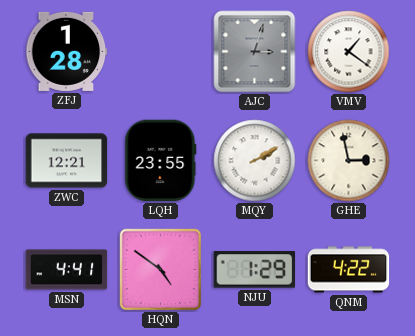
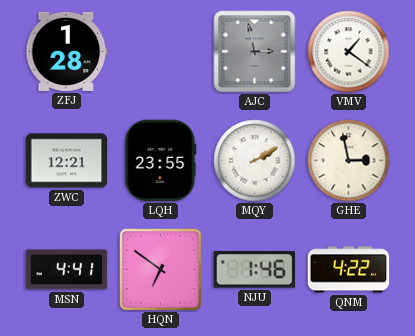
AJC: 3:03 -> 2:58 (255, 52)
HQN: 4:51 -> 6:51 (160, 269)
NJU: 1:29 -> 1:46 (255, 270)
